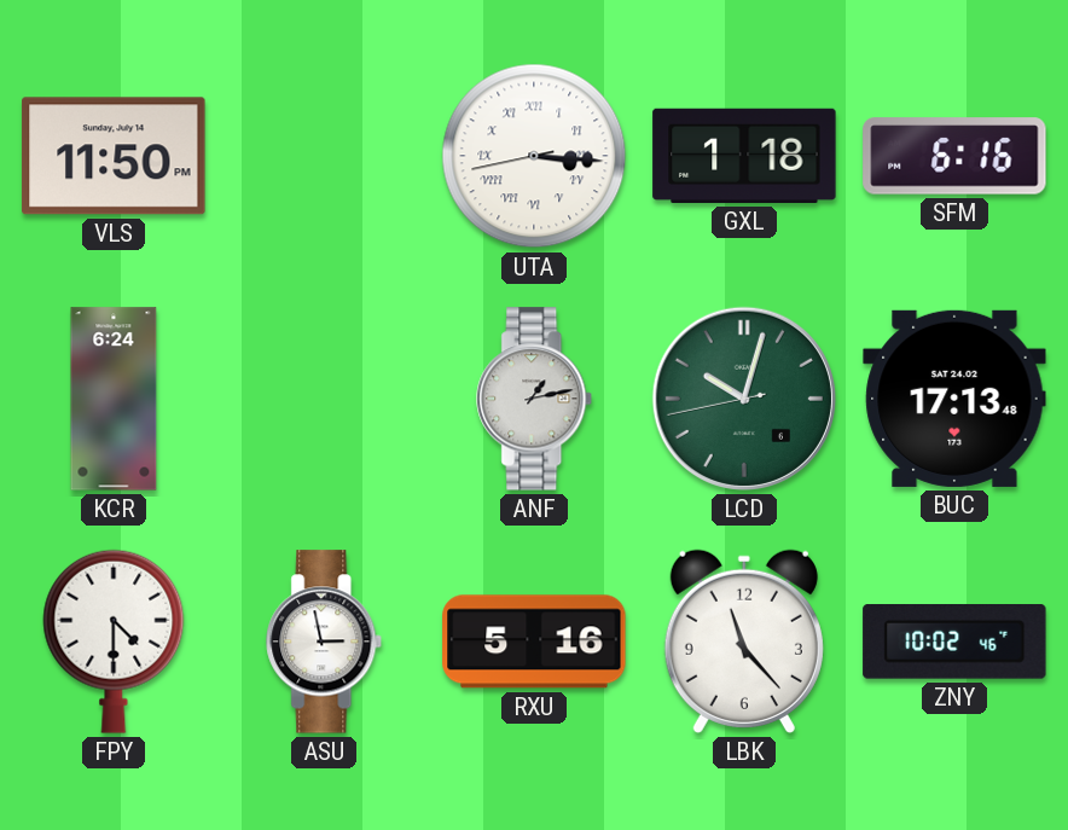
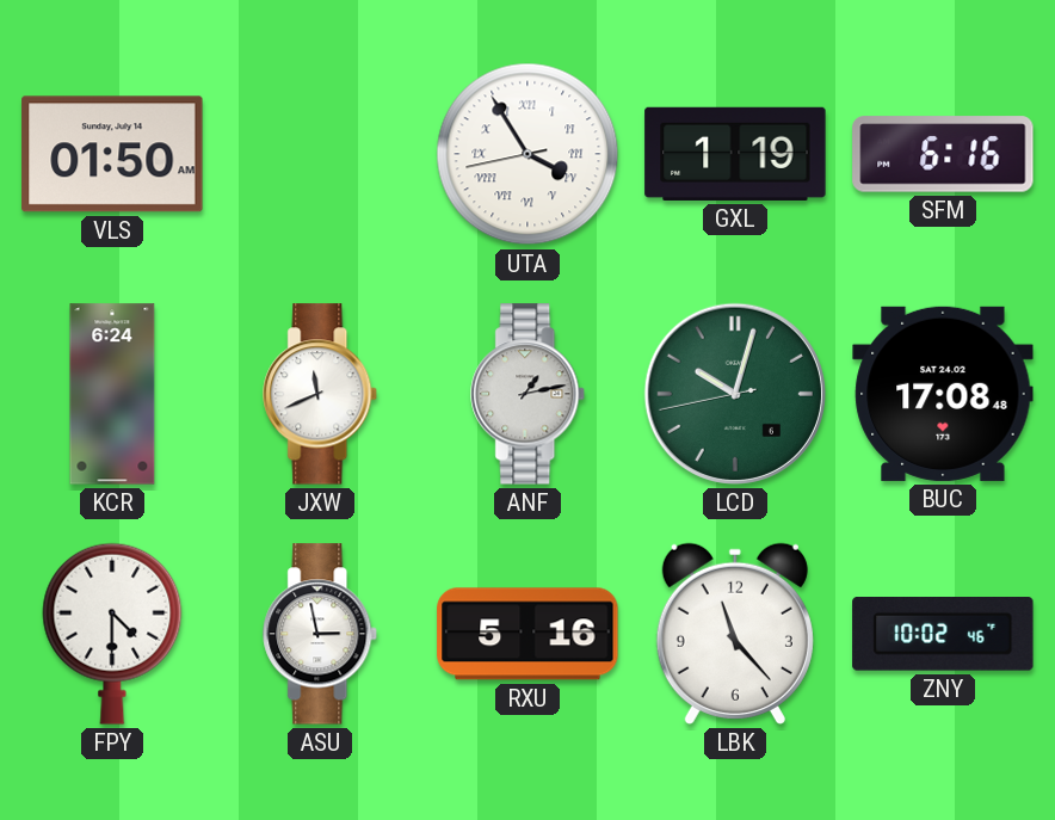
VLS: 11:50 -> 01:50 (112, 154)
UTA: 3:15 -> 3:54 (527, 154)
GXL: 1:18 -> 1:19 (735, 154)
JXW: none -> 11:41 (321, 394)
BUC: 17:13 -> 17:08 (943, 394)
